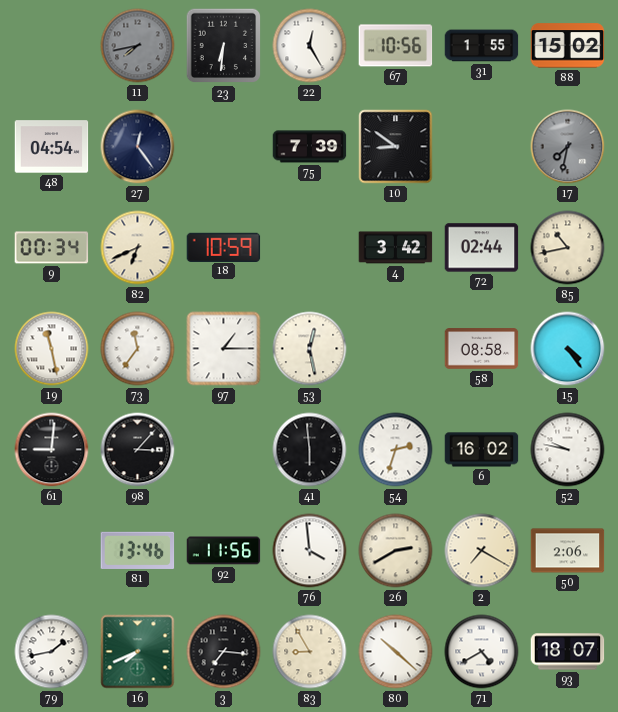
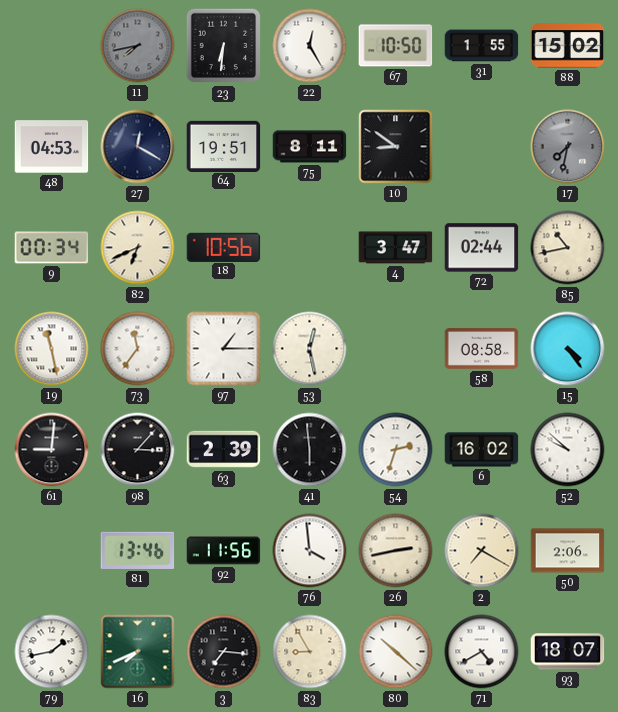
67: 10:56 -> 10:50 (396, 46)
48: 04:54 -> 04:53 (52, 147)
27: 12:24 -> 12:20 (138, 147)
64: none -> 19:51 (224, 146)
75: 7:39 -> 8:11 (310, 147)
18: 10:59 -> 10:56 (224, 247)
4: 3:42 -> 3:47 (396, 248)
63: none -> 2:39 (224, 450)
52: 9:47 -> 9:52 (568, 450)
26: 2:40 -> 2:43 (396, 551)
